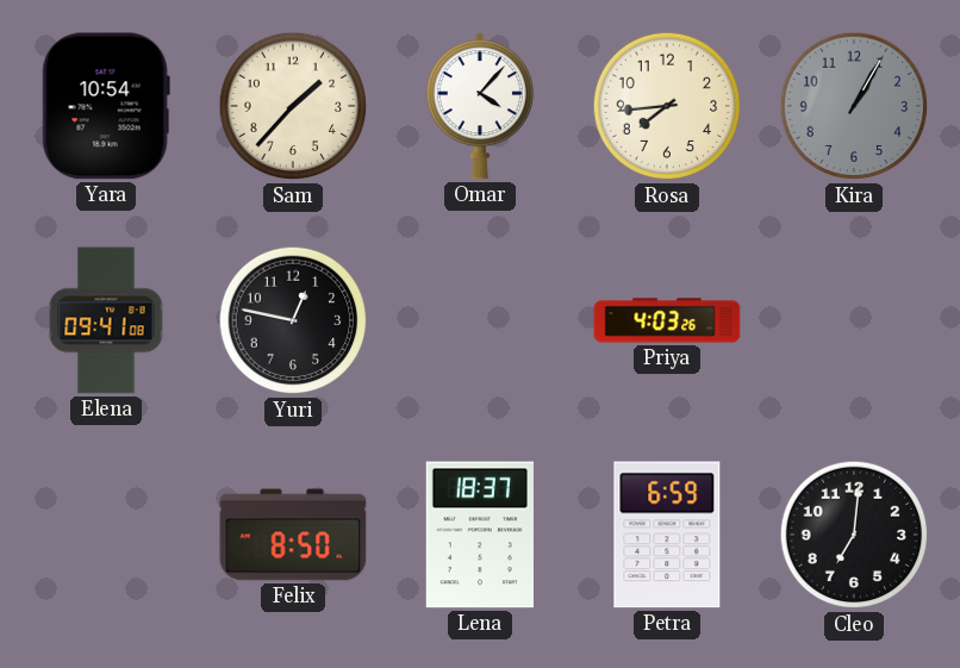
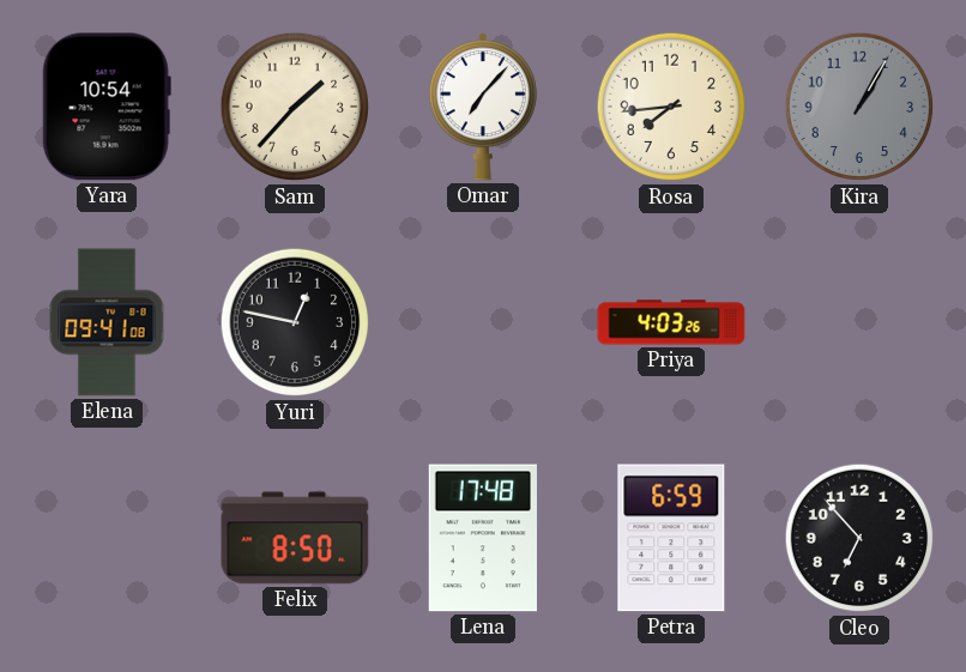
Omar: 4:07 -> 7:07 (483, 107)
Lena: 18:37 -> 17:48 (483, 538)
Cleo: 7:01 -> 6:53 (859, 538)
